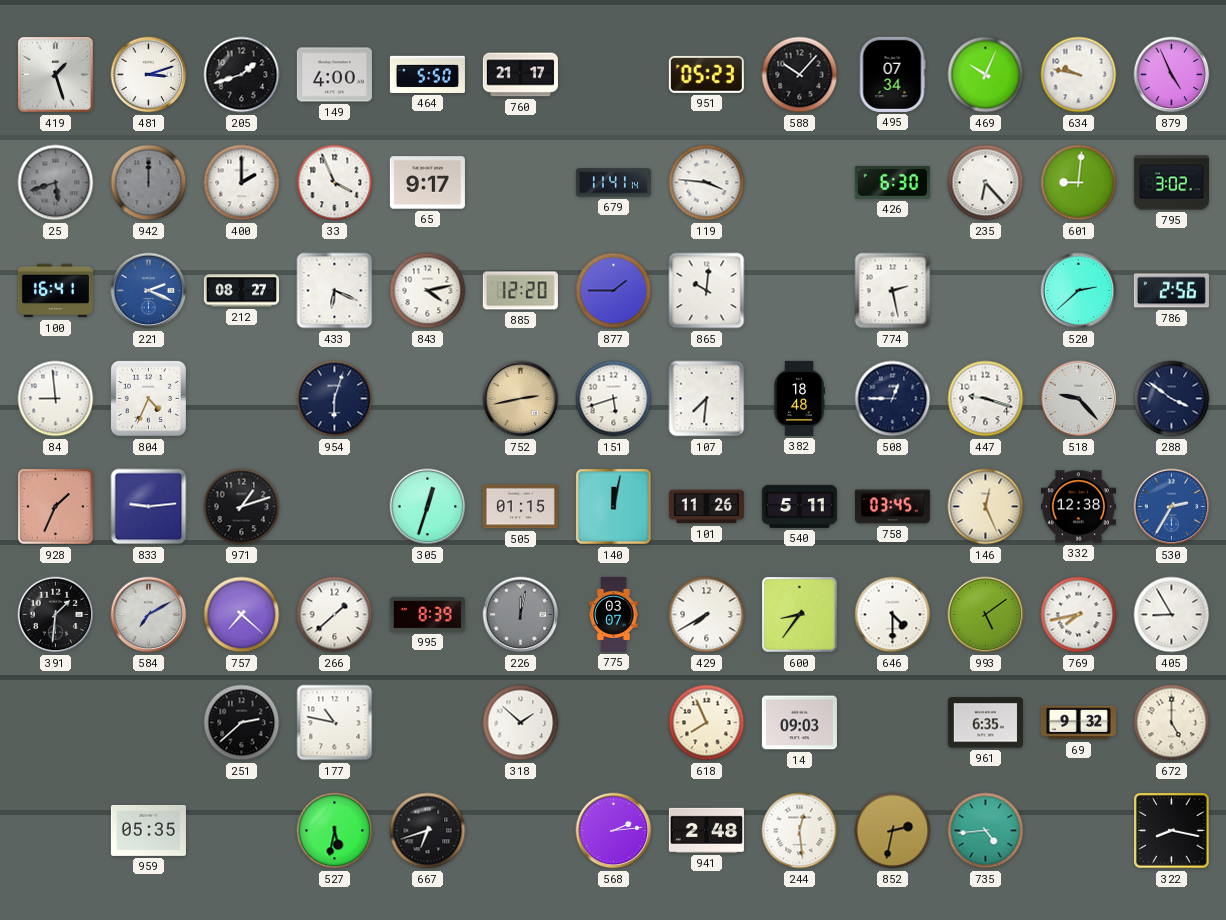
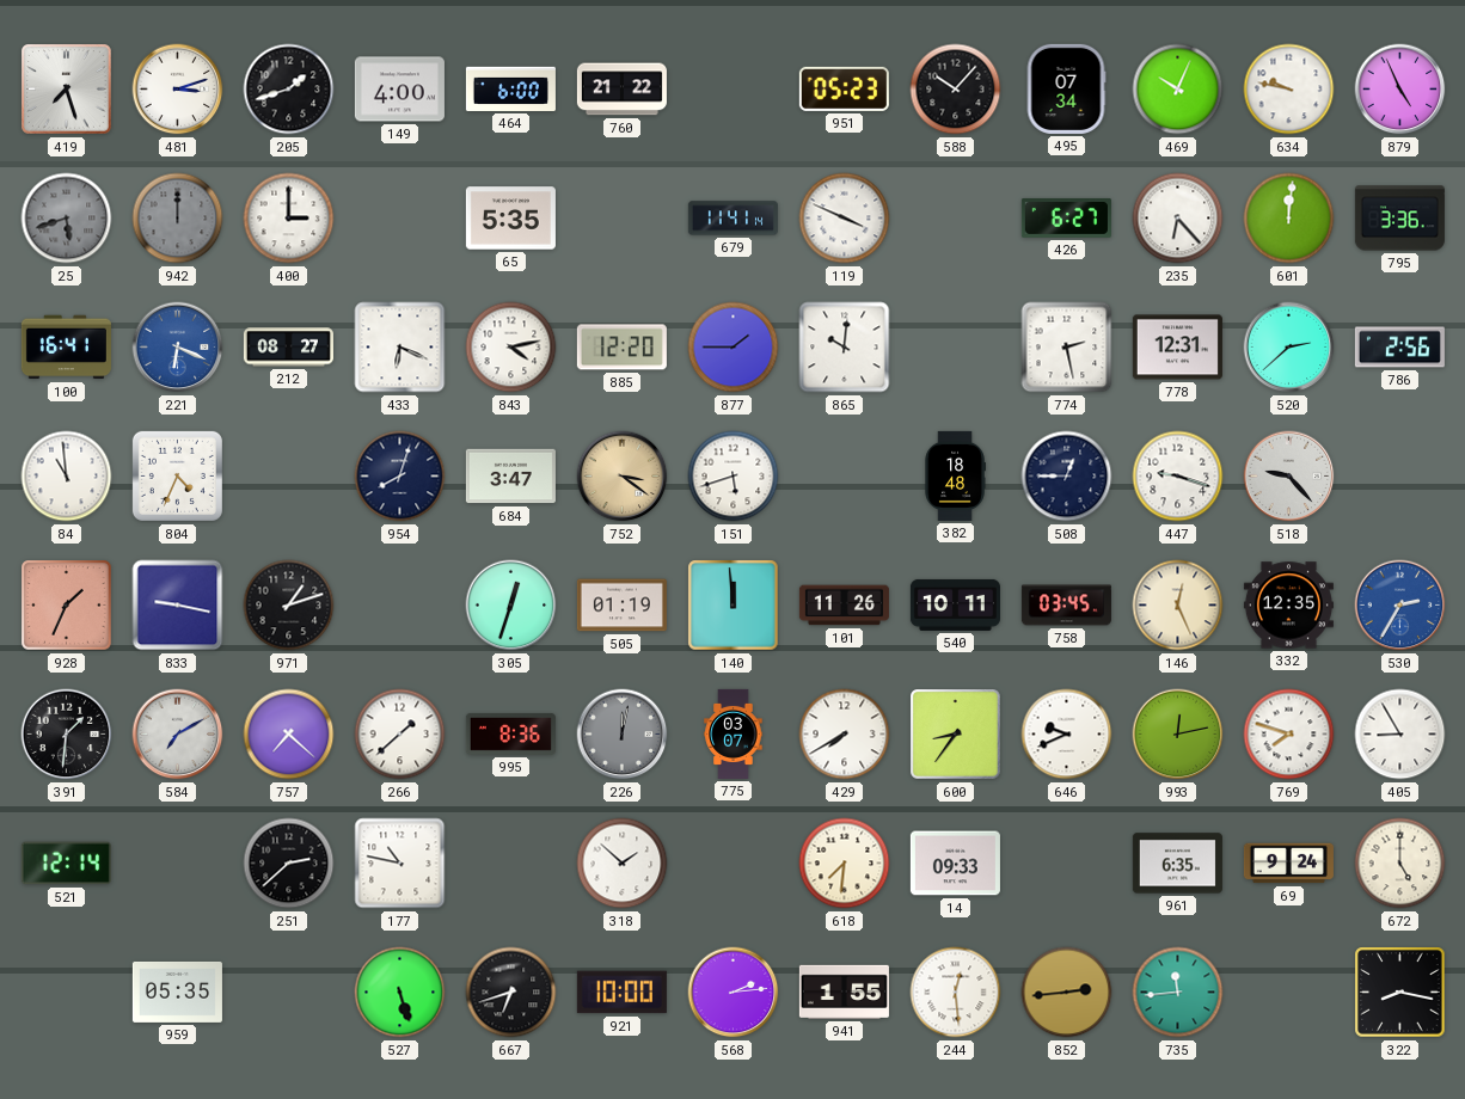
419: 1:27 -> 7:27 (67, 90)
464: 5:50 -> 6:00 (510, 88)
760: 21:17 -> 21:22 (621, 90)
400: 2:00 -> 3:00 (289, 219)
33: 3:56 -> none (335, 183)
65: 9:17 -> 5:35 (510, 219)
119: 3:46 -> 3:49 (845, 219)
426: 6:30 -> 6:27 (1066, 217)
601: 9:01 -> 12:01 (1289, 219)
795: 3:02 -> 3:36 (1399, 219)
221: 2:19 -> 6:19 (178, 348)
778: none -> 12:31 (1177, 348)
84: 8:59 -> 10:59 (67, 477)
954: 6:03 -> 8:03 (400, 477)
684: none -> 3:47 (510, 477)
752: 2:43 -> 3:21 (623, 477)
107: 7:31 -> none (707, 399)
288: 3:51 -> none (1172, 399)
833: 9:14 -> 9:17 (178, 606)
505: 01:15 -> 01:19 (621, 606)
140: 12:02 -> 11:59 (734, 606)
540: 5:11 -> 10:11 (955, 604)
332: 12:38 -> 12:35 (1288, 606)
995: 8:39 -> 8:36 (510, 733)
646: 4:30 -> 9:41 (1067, 735)
993: 5:09 -> 12:13 (1178, 735)
769: 7:43 -> 7:48 (1289, 735)
521: none -> 12:14 (66, 864)
618: 7:56 -> 7:31 (845, 864)
14: 09:03 -> 09:33 (955, 864)
69: 9:32 -> 9:24 (1288, 864)
527: 5:32 -> 5:27 (400, 993)
921: none -> 10:00 (621, 993)
941: 2:48 -> 1:55 (844, 991)
852: 2:32 -> 2:44 (1067, 993)
735: 4:44 -> 11:44 (1178, 993)
